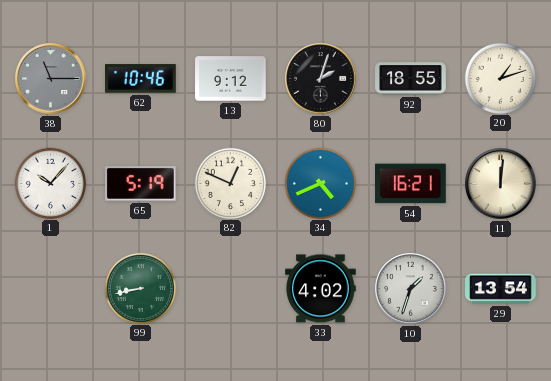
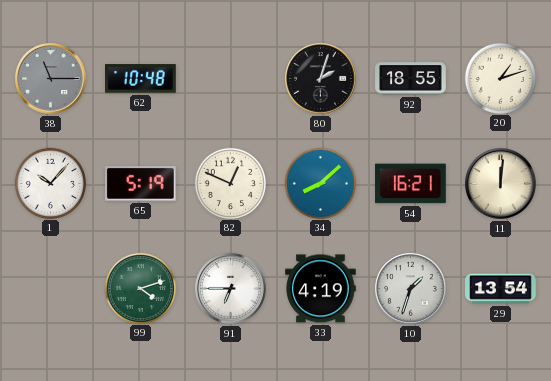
62: 10:46 -> 10:48 (141, 79)
13: 9:12 -> none (231, 79)
34: 4:41 -> 8:08 (320, 183)
99: 8:43 -> 4:12 (140, 288)
91: none -> 6:45 (231, 289)
33: 4:02 -> 4:19 (321, 289)
